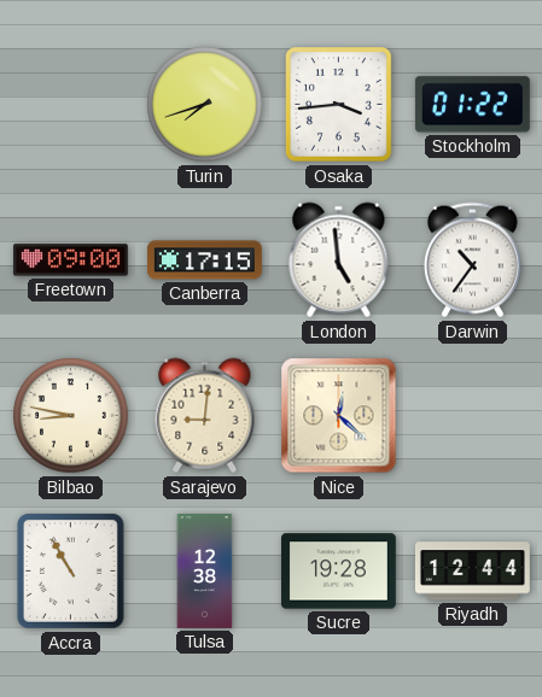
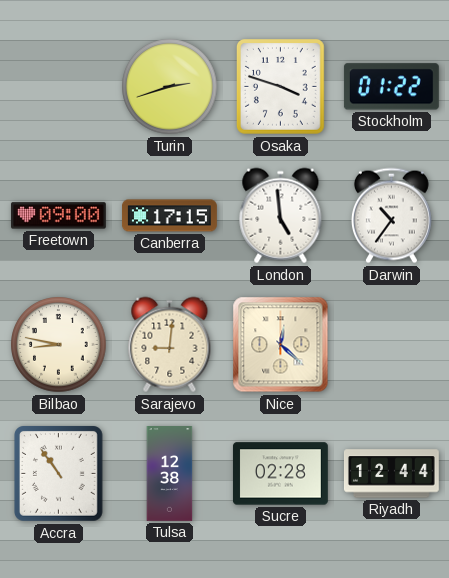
Turin: 7:42 -> 2:42 (170, 87)
Osaka: 3:44 -> 3:48 (281, 87)
Accra: 10:55 -> 10:54 (59, 474)
Sucre: 19:28 -> 02:28 (280, 474)
